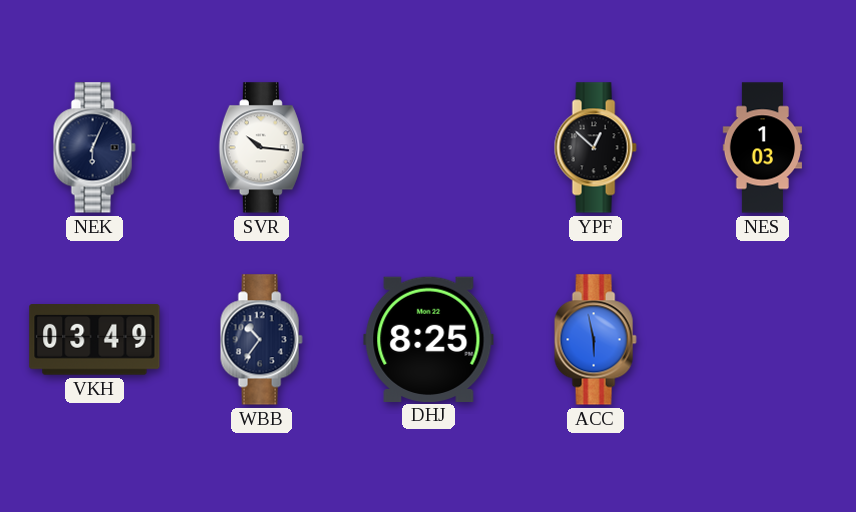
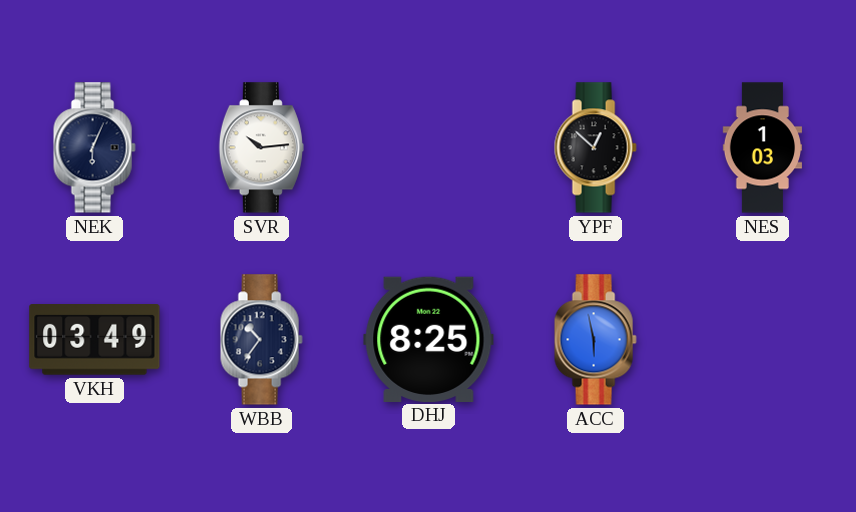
SVR: 10:16 -> 10:14 (261, 148)
